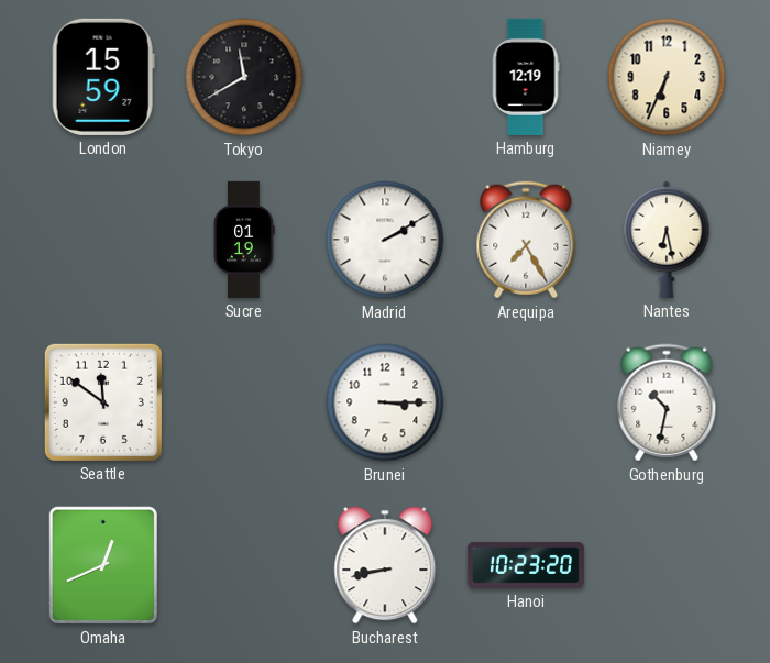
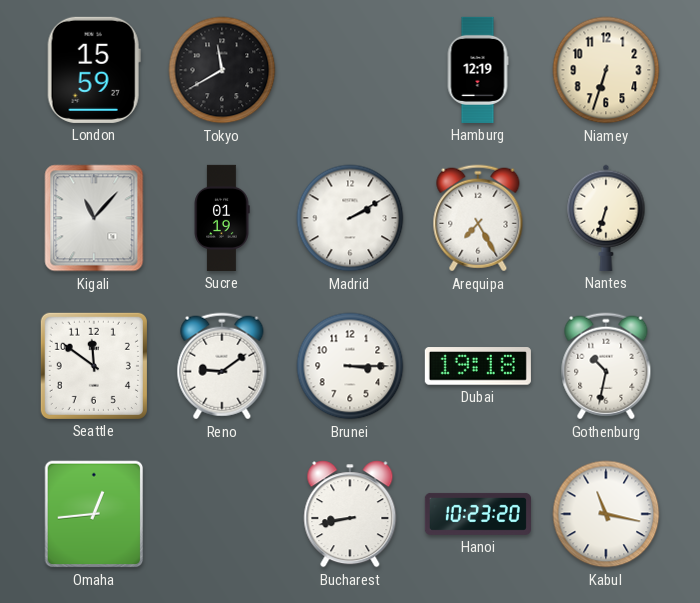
Niamey: 6:34 -> 6:33 (606, 70)
Kigali: none -> 11:07 (94, 218)
Nantes: 6:28 -> 6:33 (606, 218)
Reno: none -> 9:09 (222, 366)
Dubai: none -> 19:18 (478, 366)
Omaha: 12:41 -> 12:44 (94, 514)
Kabul: none -> 11:17 (606, 514)
